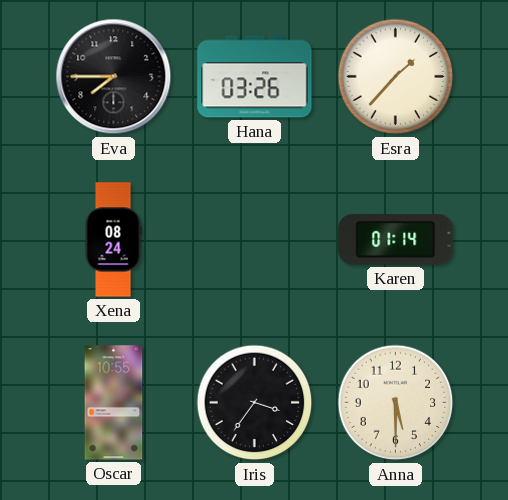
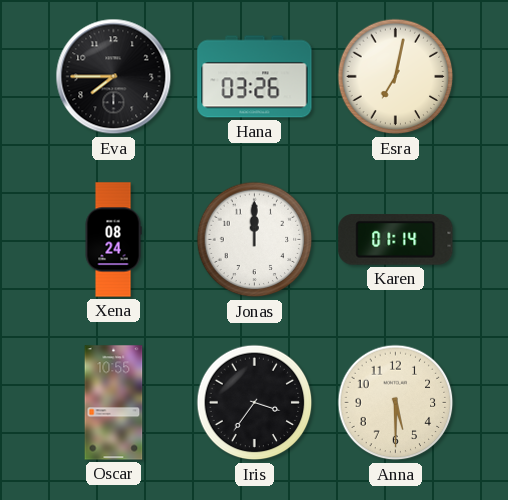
Esra: 1:37 -> 7:02 (396, 77)
Jonas: none -> 12:00 (255, 240)
